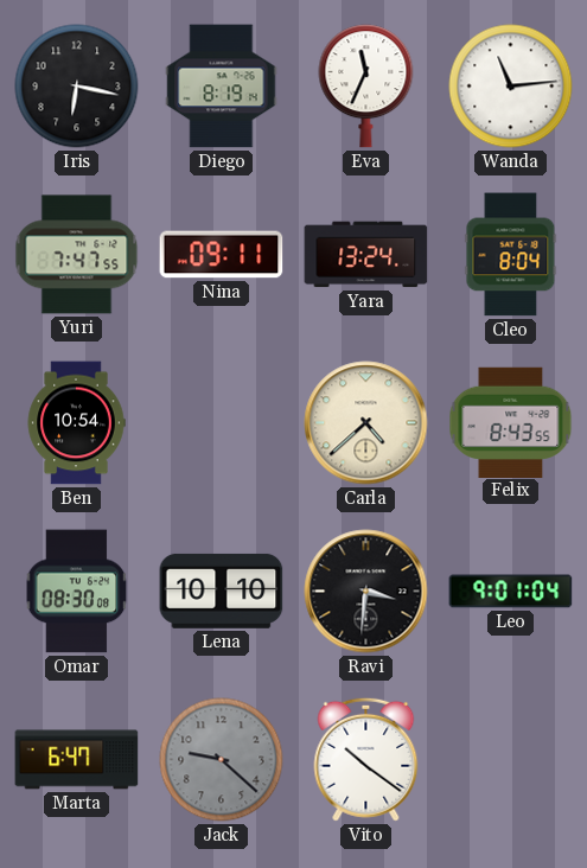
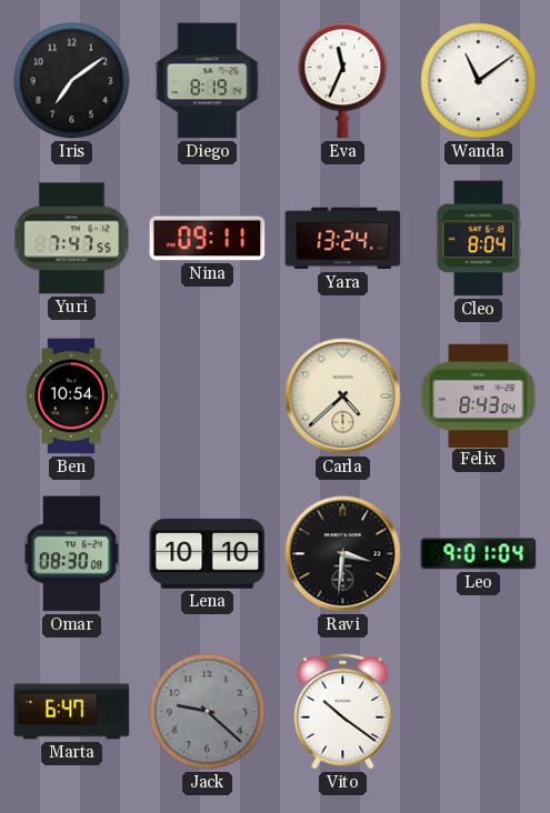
Iris: 6:17 -> 7:09 (72, 81)
Wanda: 11:14 -> 11:09 (479, 81)
Felix: 8:43:55 -> 8:43:04 (479, 395)
